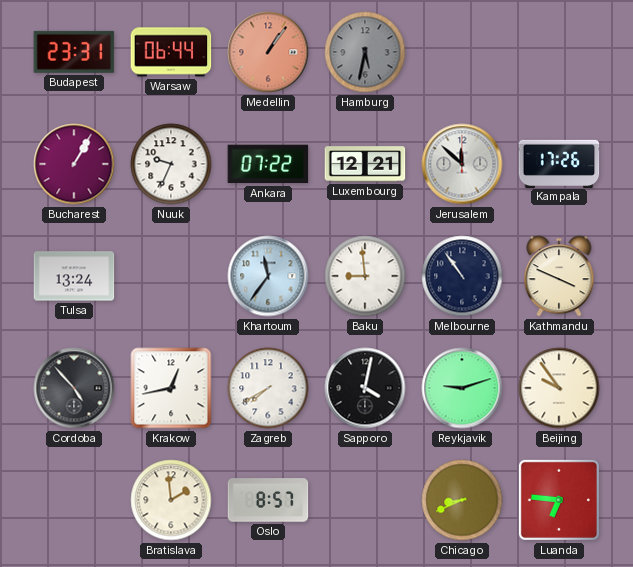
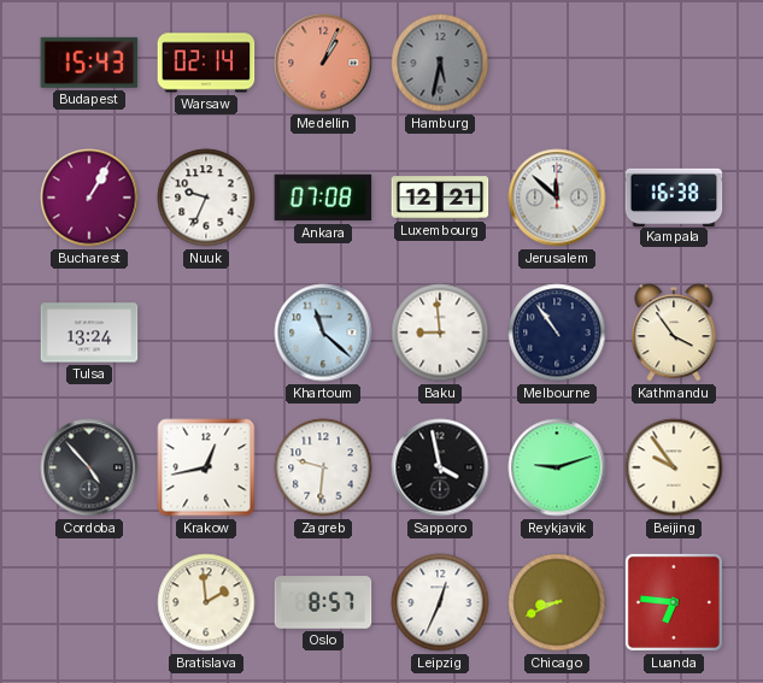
Budapest: 23:31 -> 15:43 (89, 63)
Warsaw: 06:44 -> 02:14 (206, 63)
Medellin: 1:06 -> 1:04 (323, 63)
Ankara: 07:22 -> 07:08 (323, 198)
Kampala: 17:26 -> 16:38 (674, 196)
Khartoum: 11:36 -> 11:22 (323, 332)
Kathmandu: 3:49 -> 3:54 (674, 332)
Zagreb: 7:40 -> 9:31 (323, 467)
Sapporo: 4:02 -> 3:58 (440, 467)
Leipzig: none -> 12:34 (440, 602)
